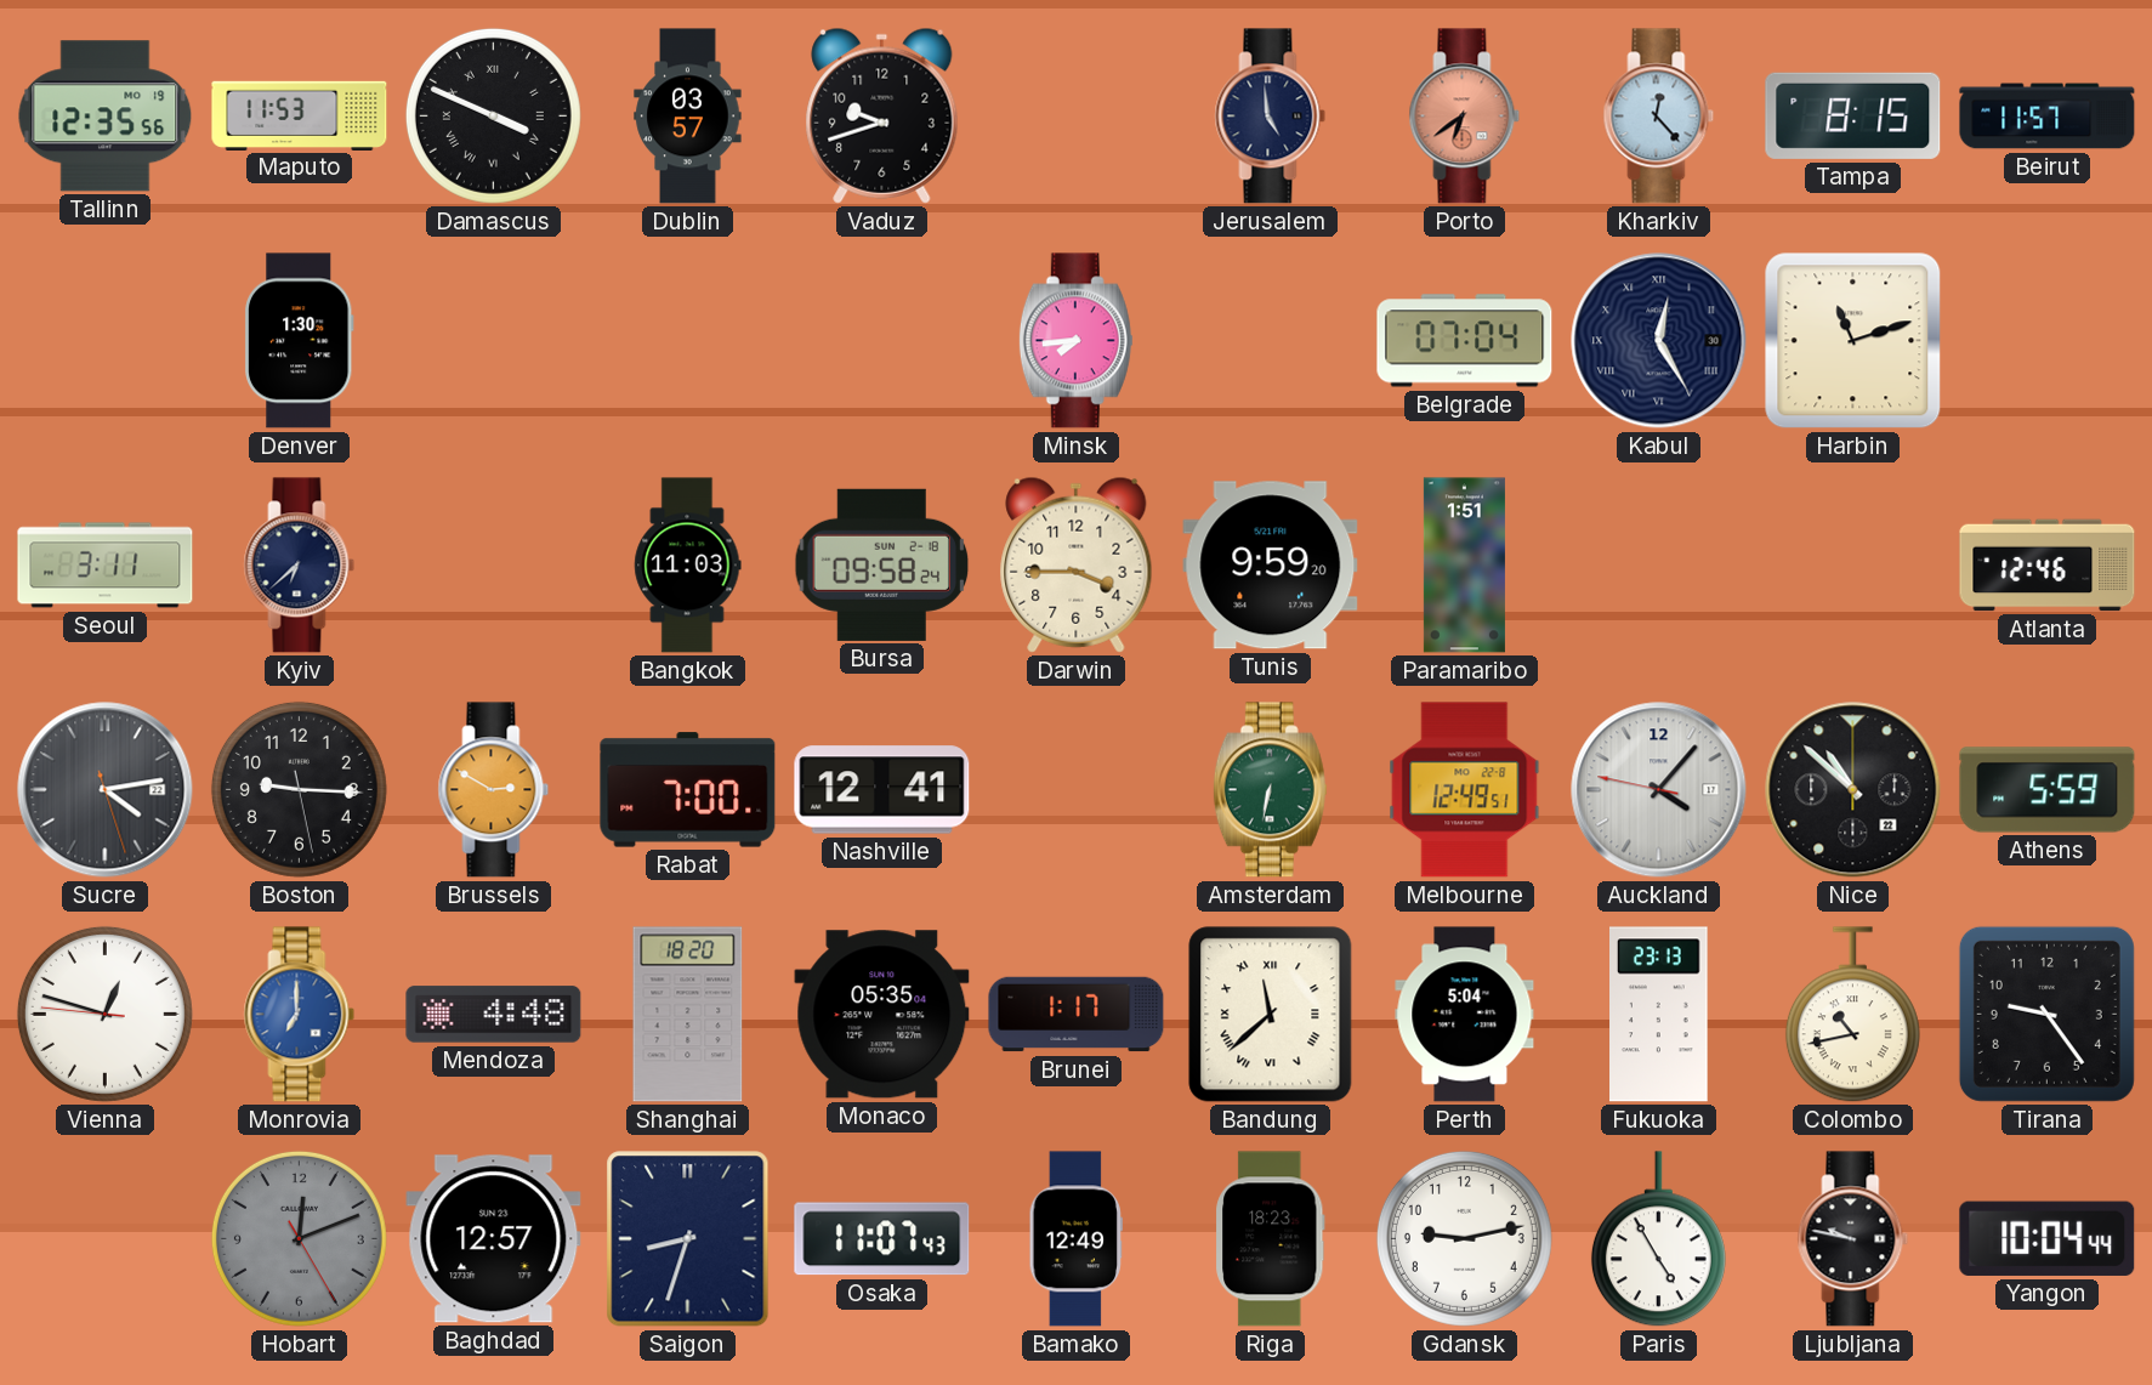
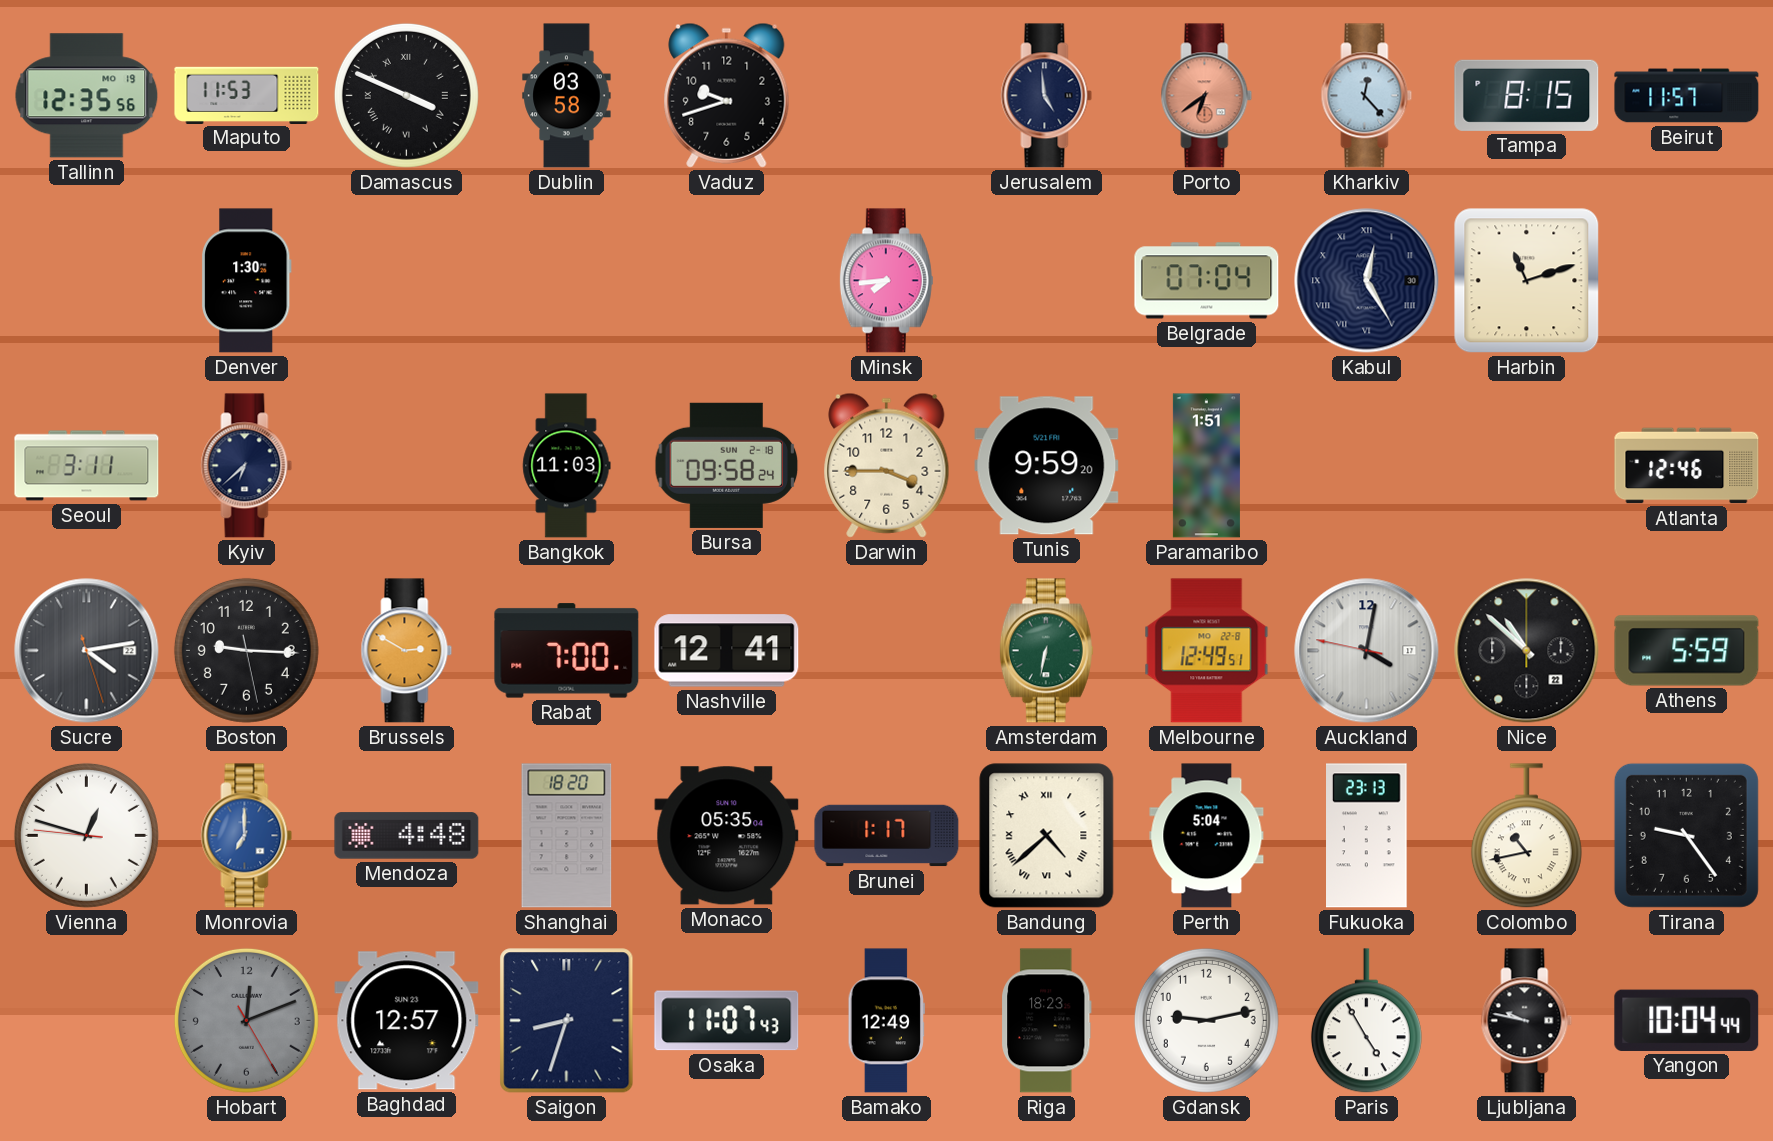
Dublin: 03:57 -> 03:58 (567, 96)
Auckland: 4:06 -> 4:01 (1367, 651)
Bandung: 11:38 -> 4:38 (1047, 836)
